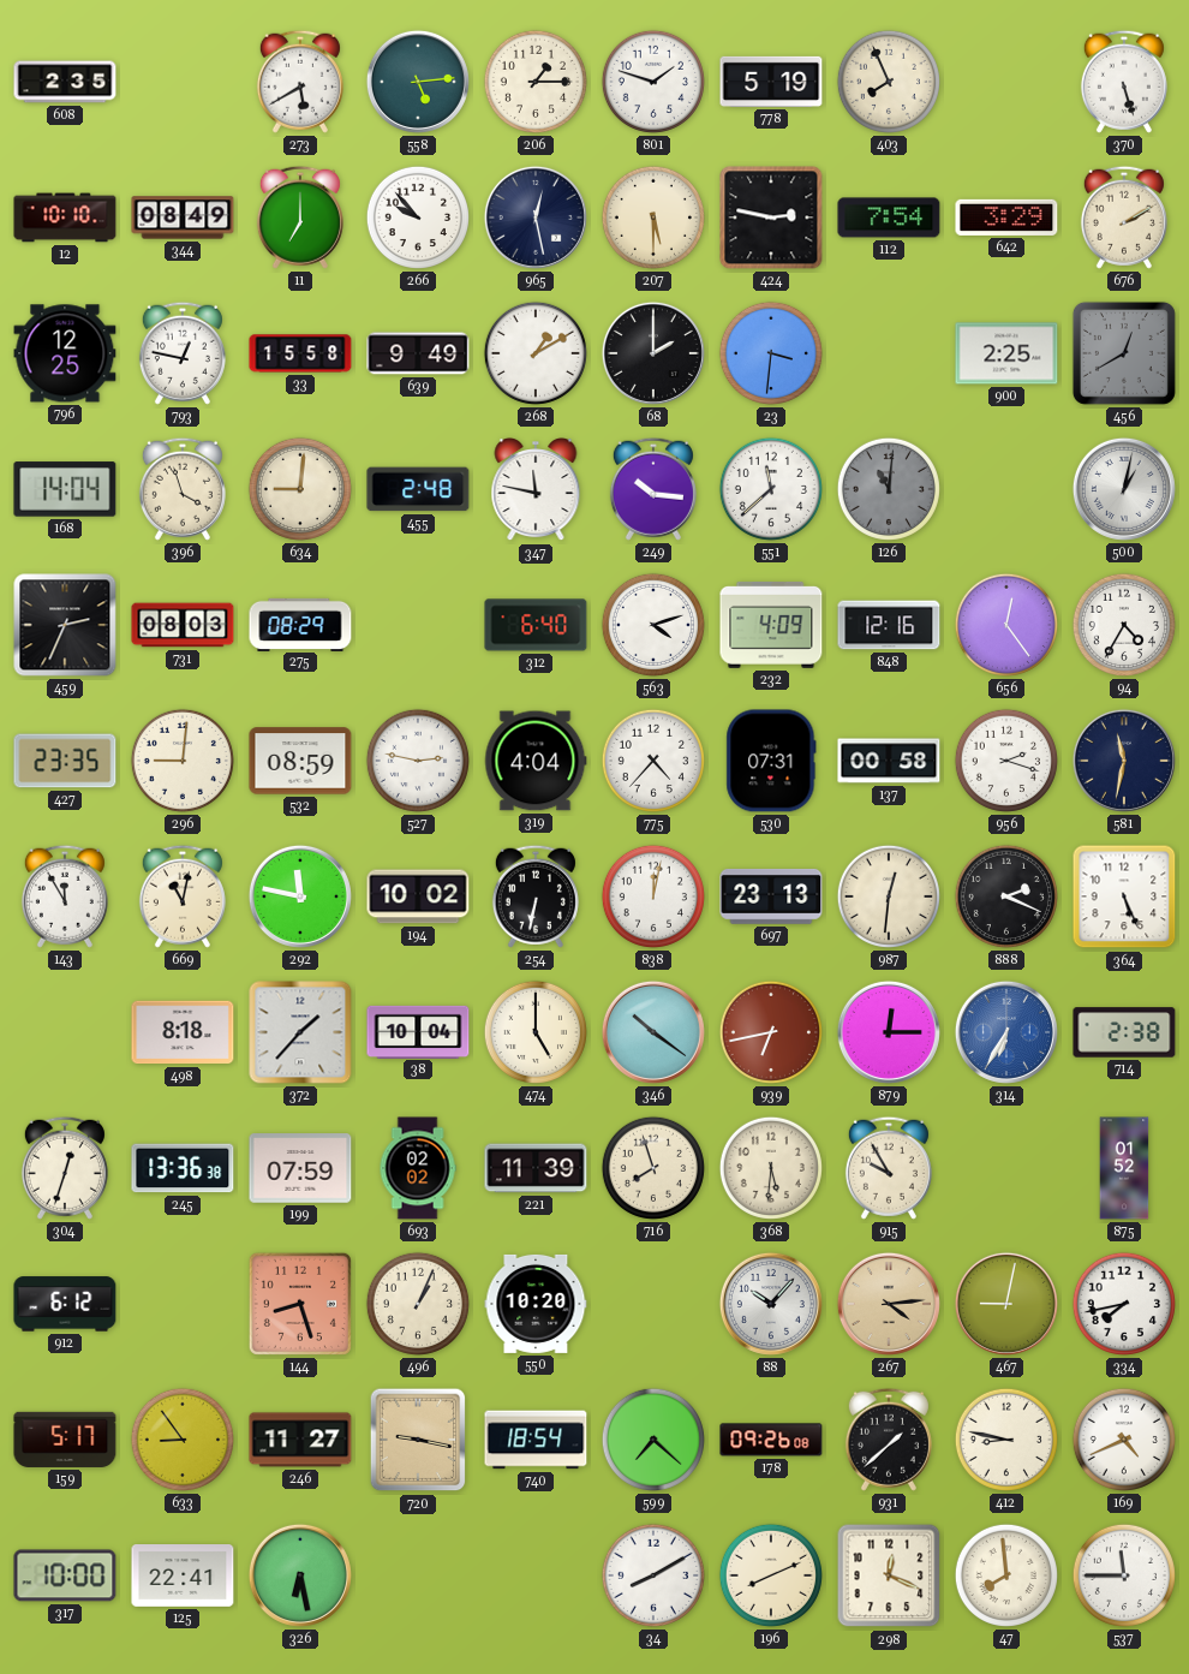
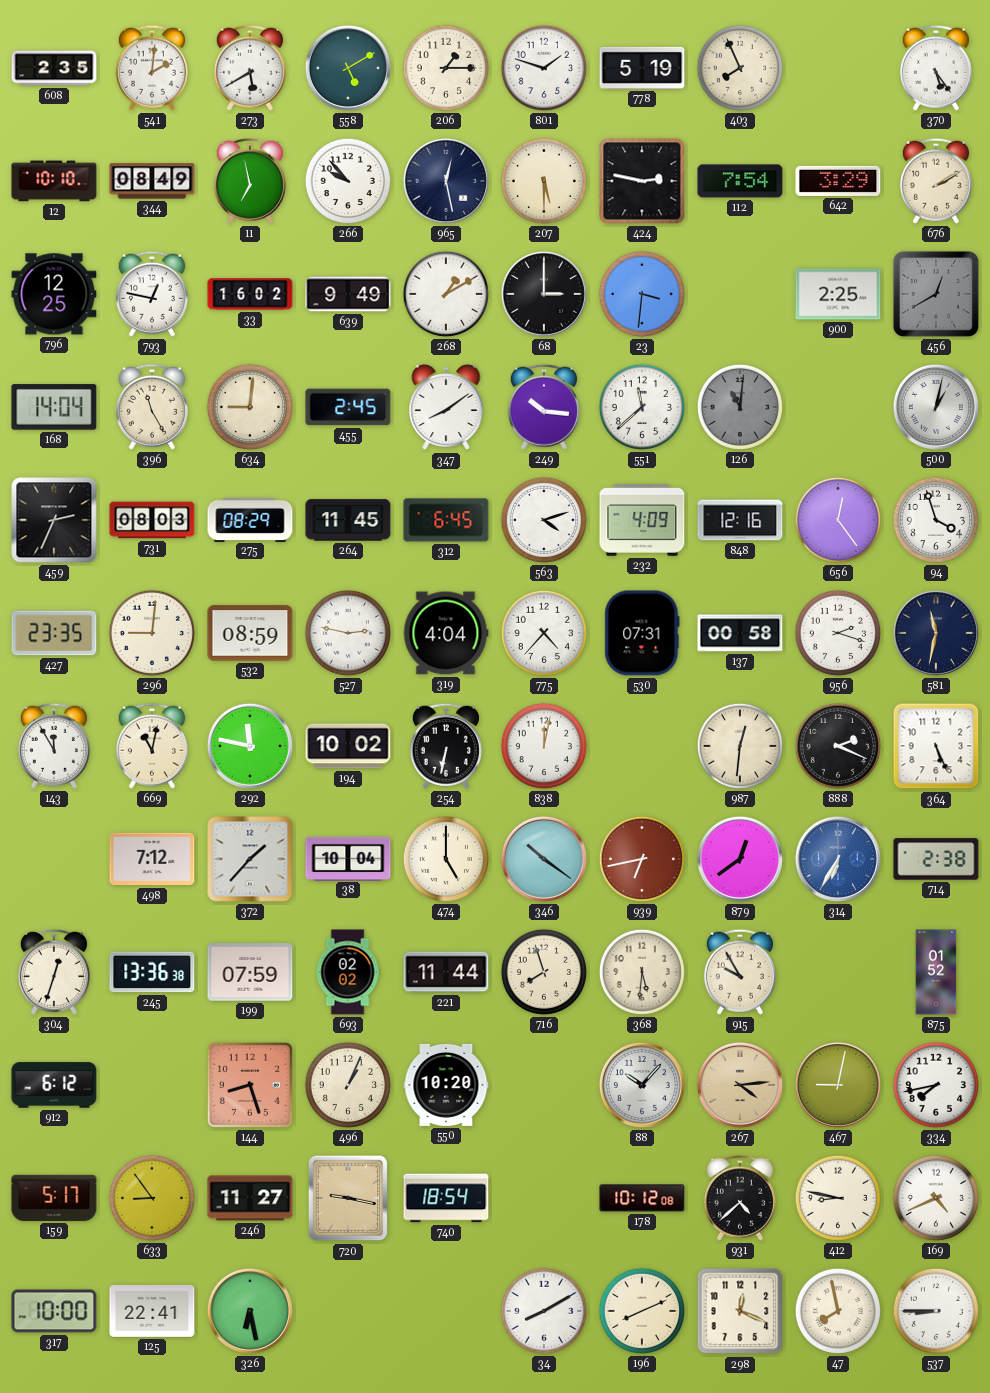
541: none -> 2:01 (152, 68)
558: 5:14 -> 5:10 (348, 68)
370: 5:27 -> 5:24 (936, 68)
11: 7:00 -> 6:58 (250, 181)
33: 15:58 -> 16:02 (250, 294)
68: 2:00 -> 3:00 (544, 294)
396: 3:57 -> 11:25 (152, 407)
455: 2:48 -> 2:45 (348, 407)
347: 11:47 -> 8:09 (446, 407)
264: none -> 11:45 (348, 520)
312: 6:40 -> 6:45 (446, 520)
94: 4:35 -> 3:57 (936, 520)
697: 23:13 -> none (771, 896)
498: 8:18 -> 7:12 (152, 859)
879: 12:15 -> 12:39 (740, 859)
221: 11:39 -> 11:44 (446, 972)
599: 7:22 -> none (653, 1440)
178: 09:26 -> 10:12 (642, 1198)
931: 1:38 -> 4:38 (740, 1198)
47: 7:59 -> 7:58 (838, 1311)
537: 11:45 -> 8:45 (936, 1311)
